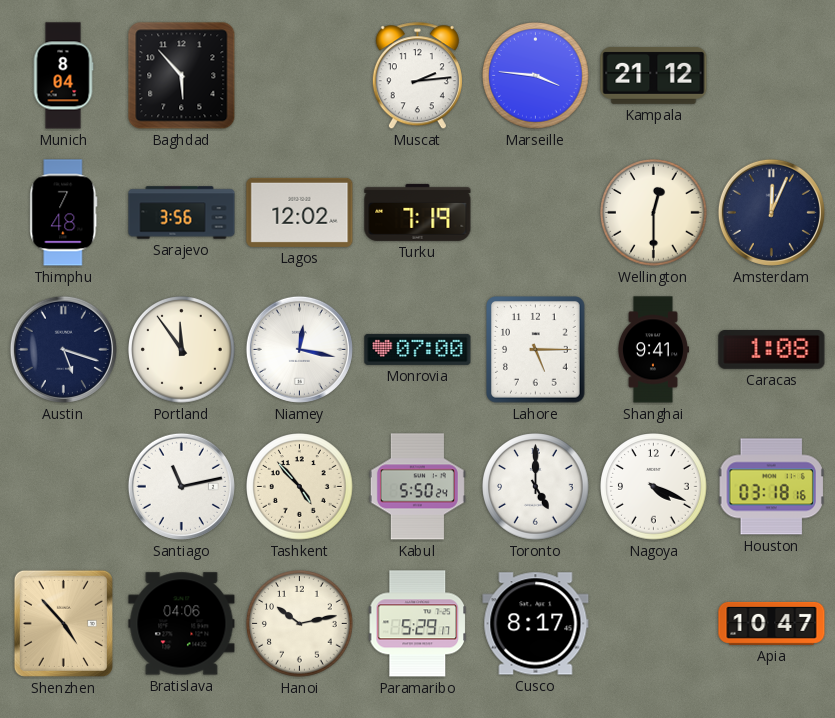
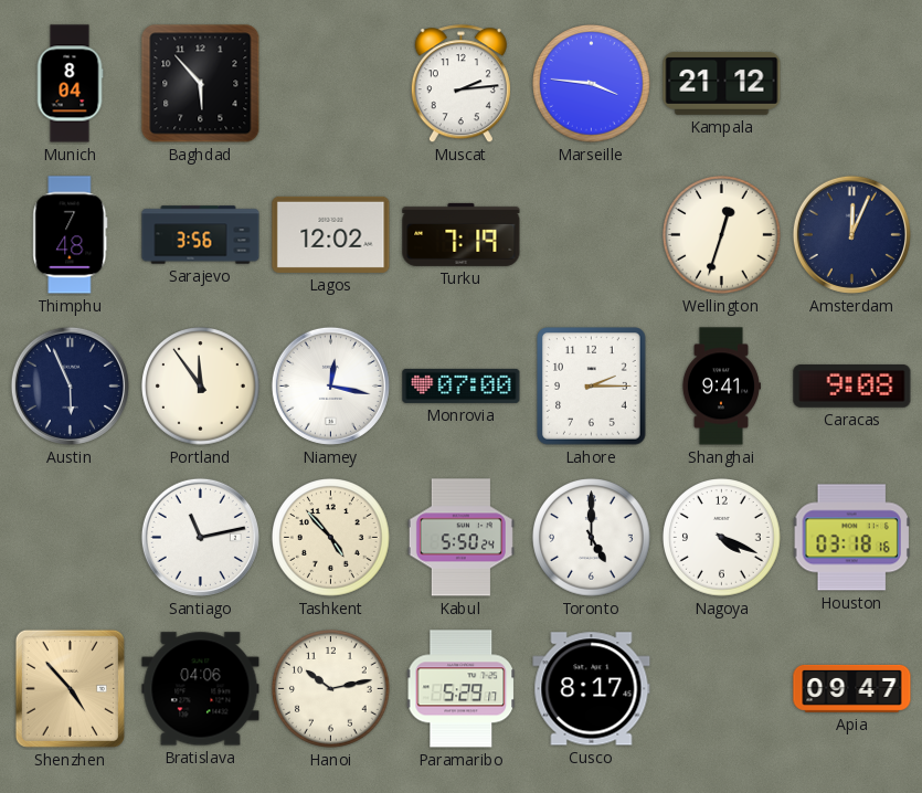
Wellington: 12:30 -> 12:33 (722, 235)
Austin: 5:18 -> 5:56 (70, 385)
Lahore: 5:15 -> 2:15 (592, 387)
Caracas: 1:08 -> 9:08 (852, 387)
Apia: 10:47 -> 09:47 (852, 688)
